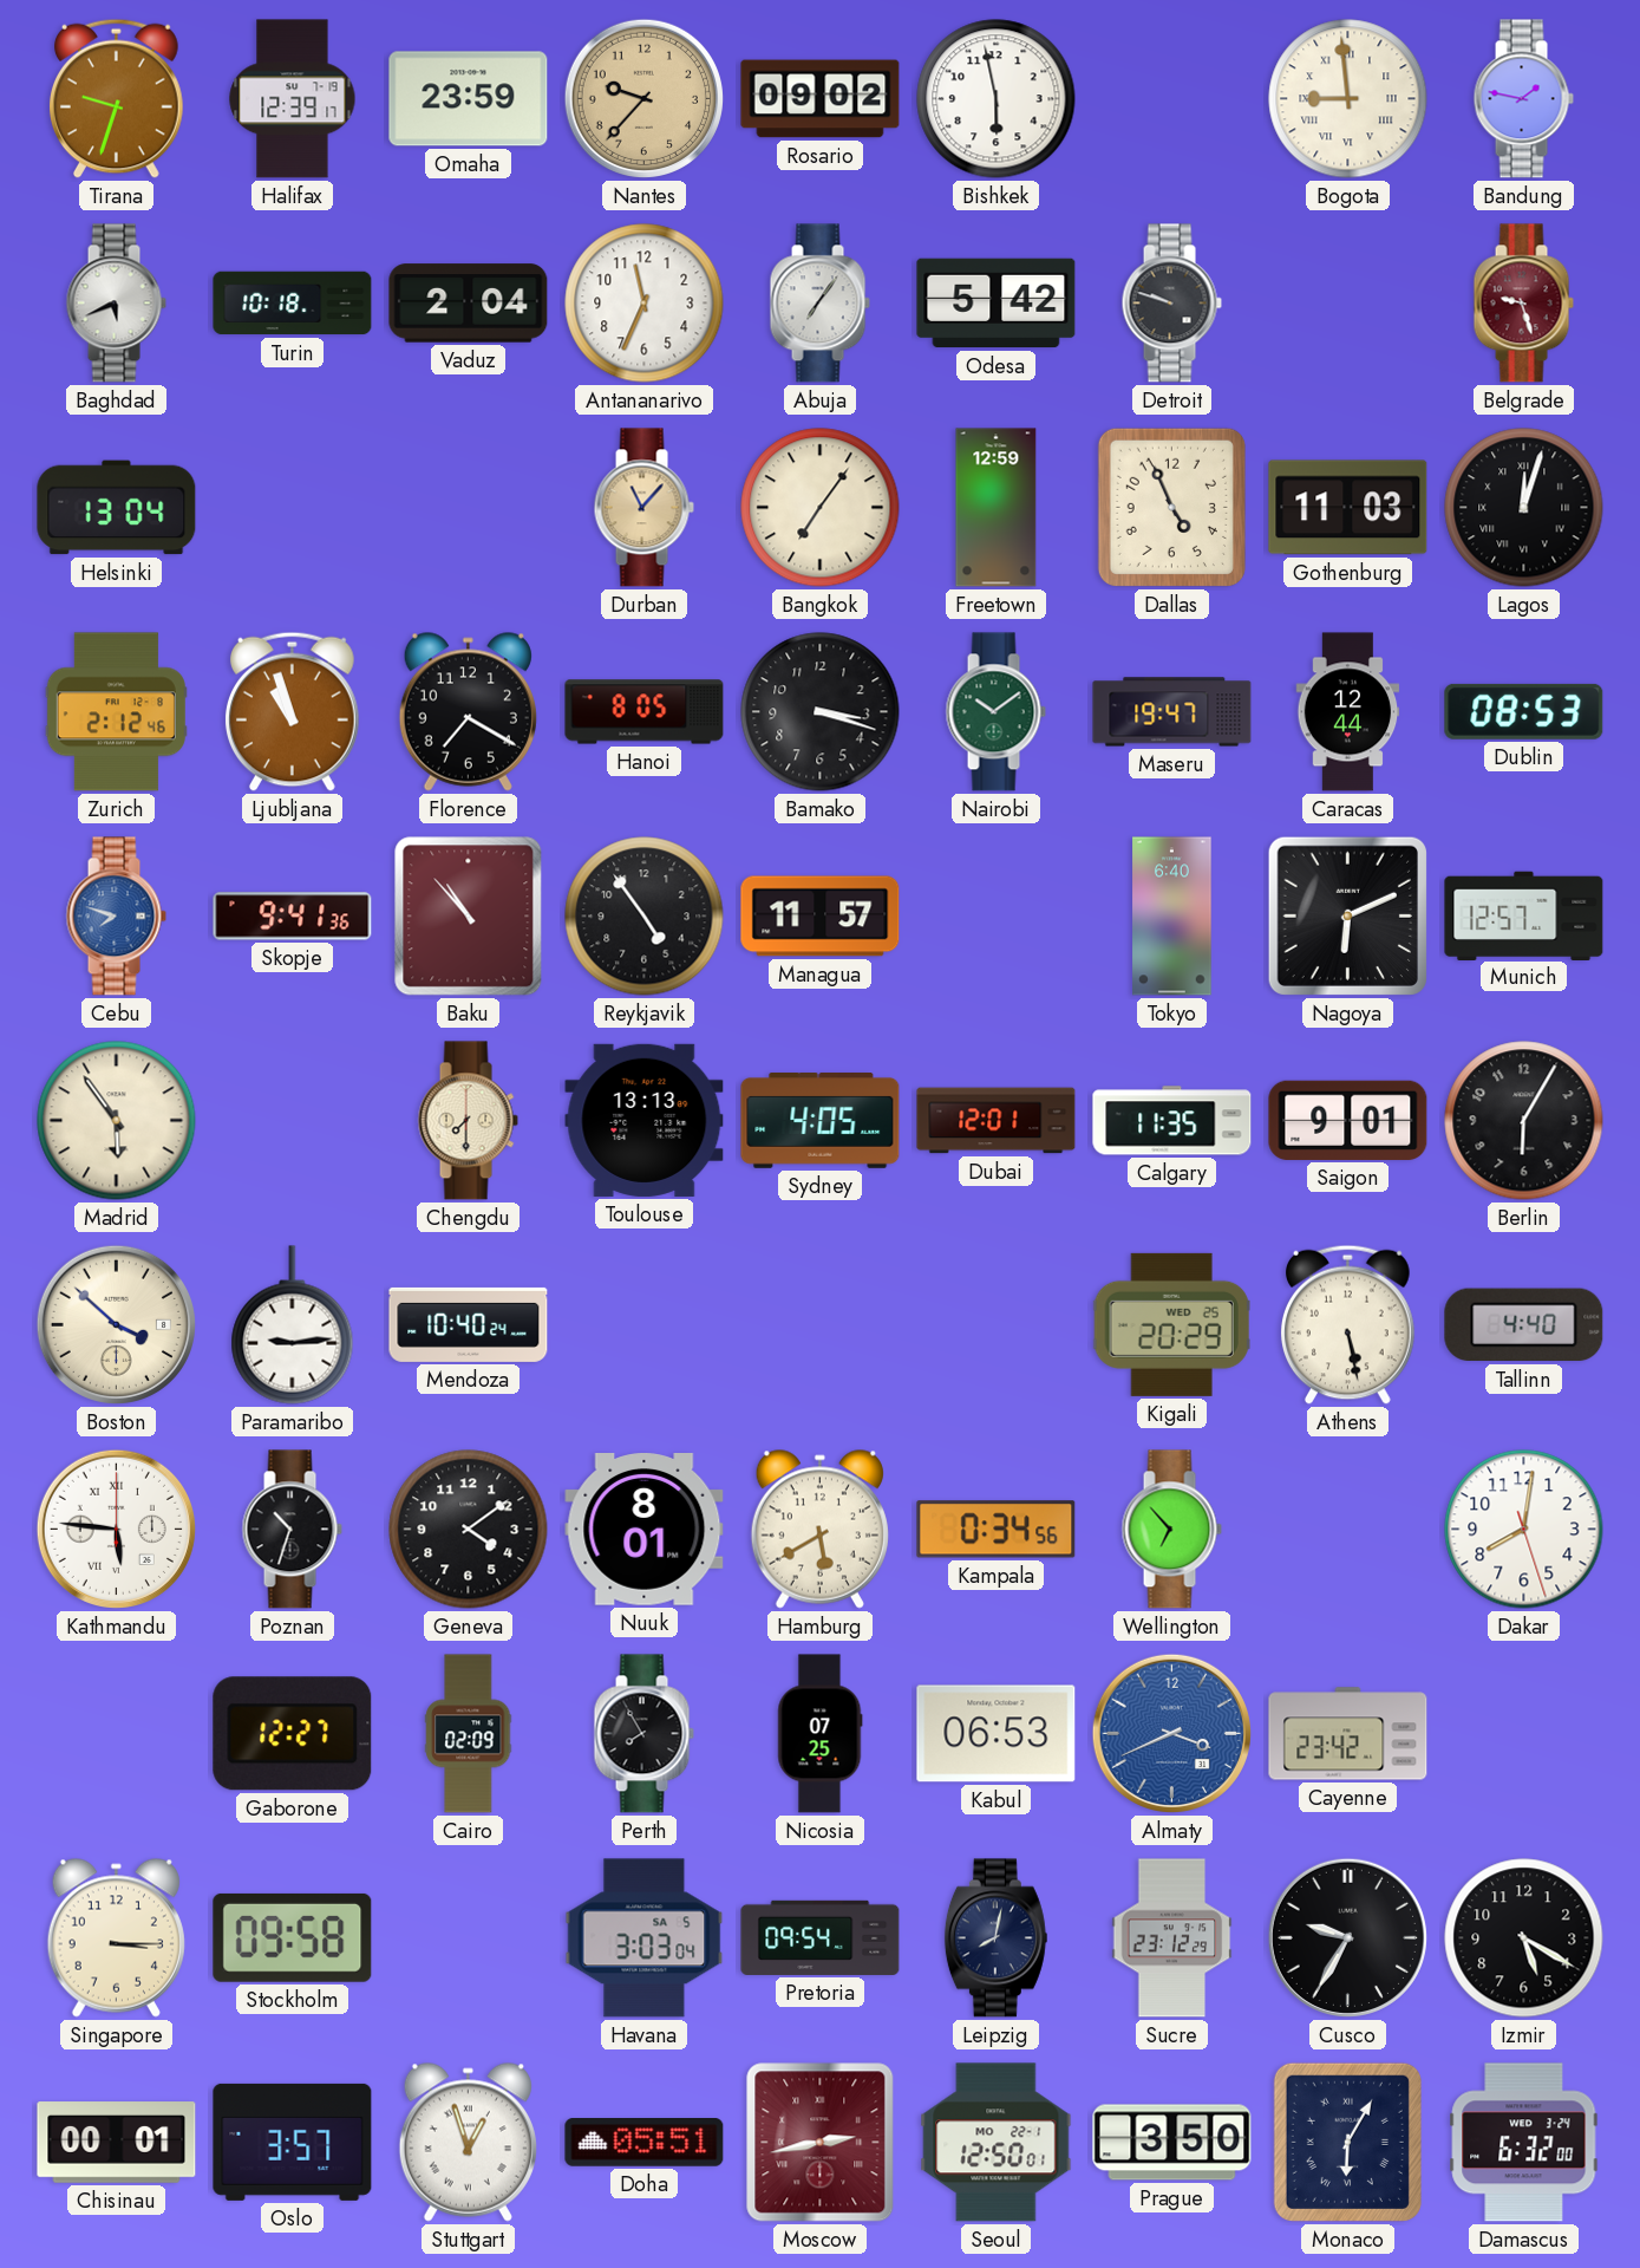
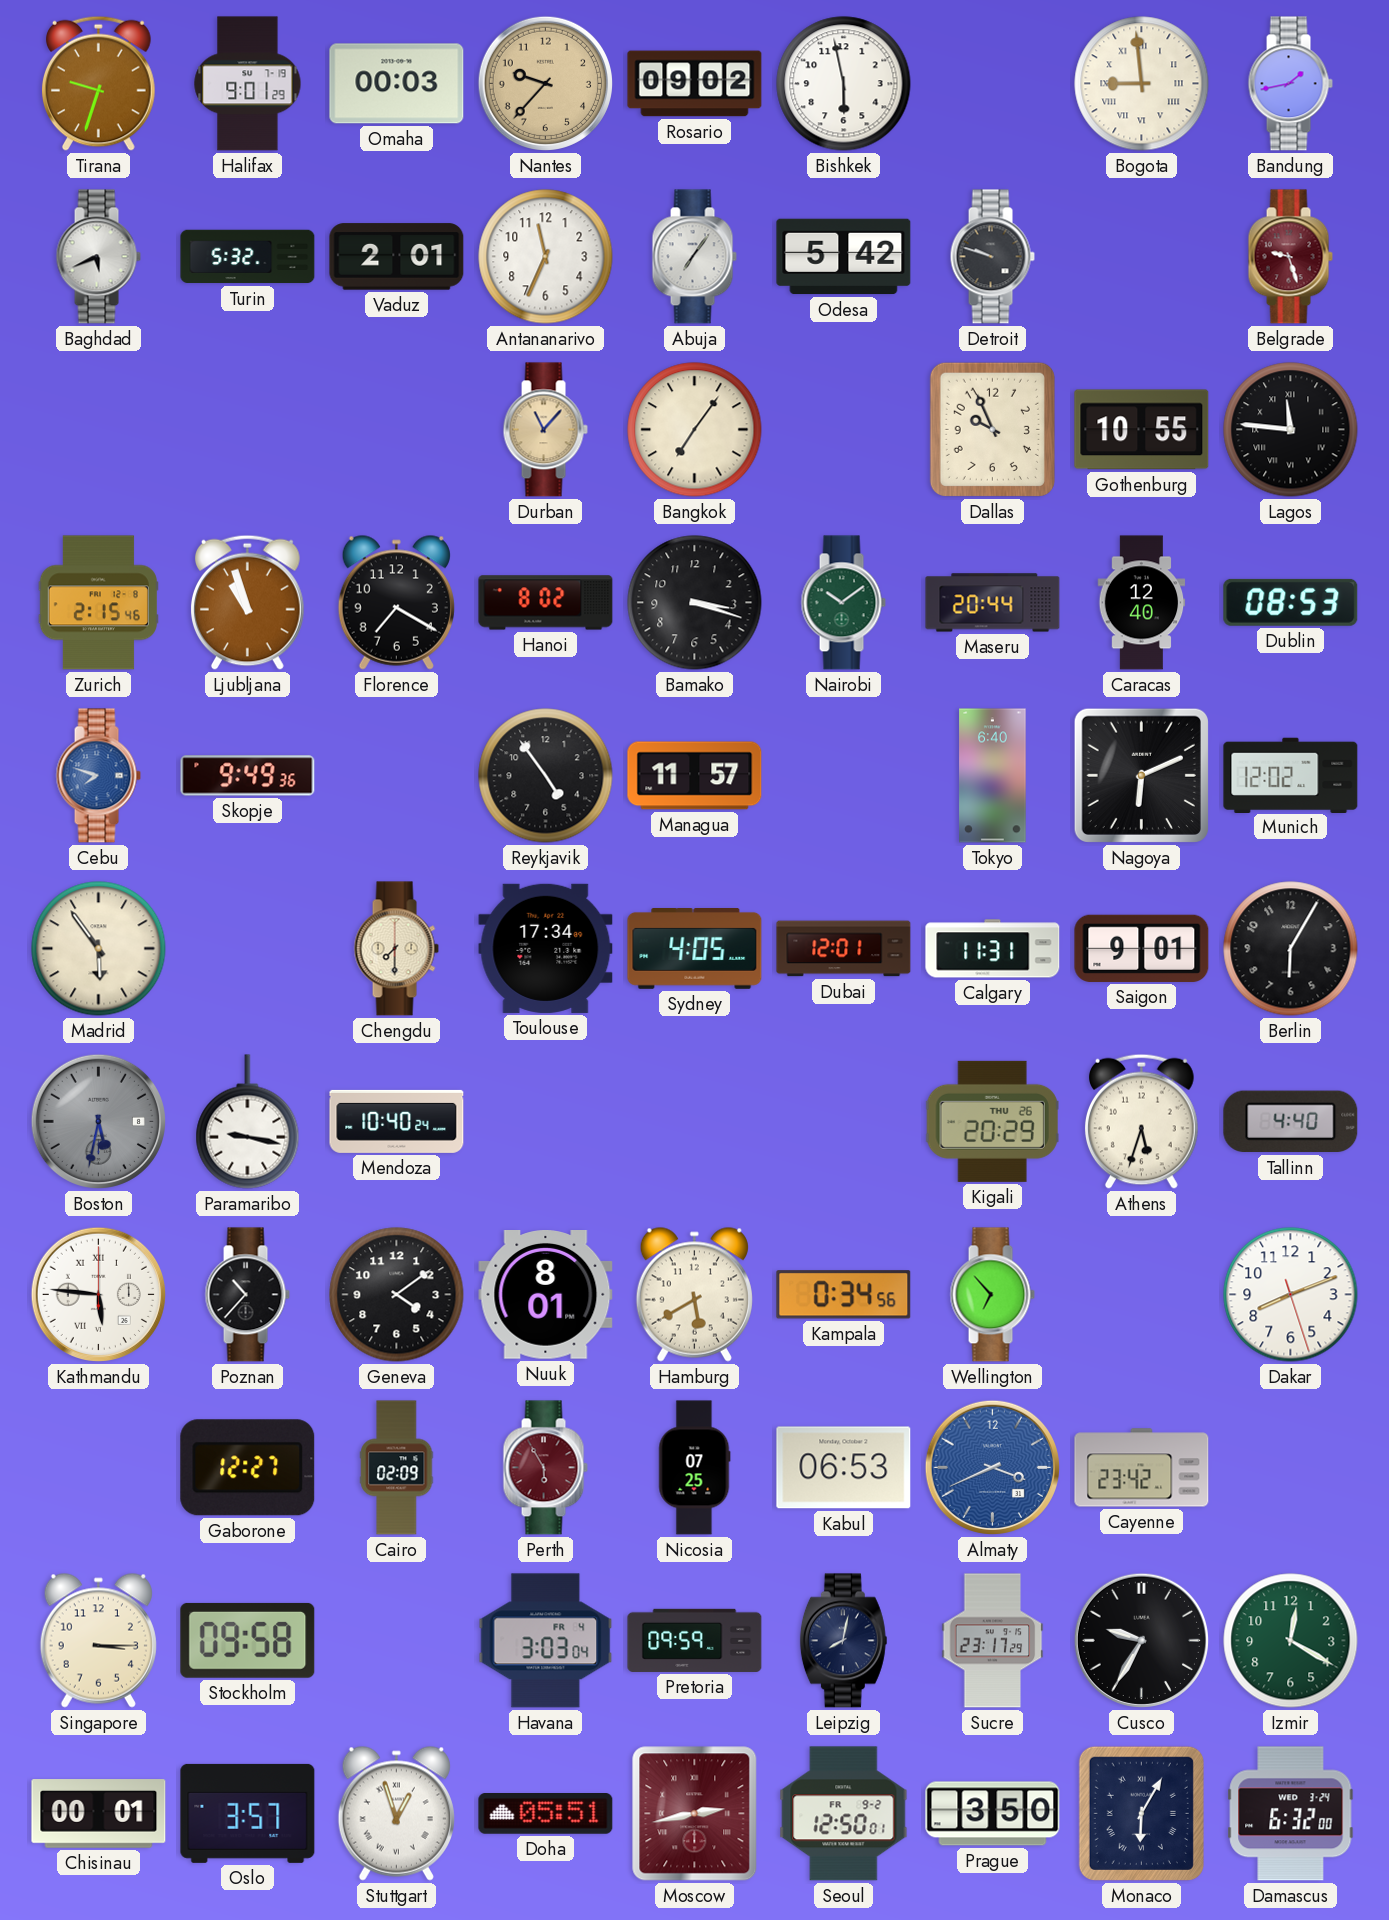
Halifax: 12:39 -> 9:01 (248, 84)
Omaha: 23:59 -> 00:03 (397, 84)
Bandung: 1:47 -> 1:43 (1290, 84)
Turin: 10:18 -> 5:32 (248, 257)
Vaduz: 2:04 -> 2:01 (397, 257)
Helsinki: 13:04 -> none (117, 508)
Freetown: 12:59 -> none (997, 508)
Dallas: 4:56 -> 9:56 (992, 429)
Gothenburg: 11:03 -> 10:55 (1142, 430)
Lagos: 12:03 -> 11:46 (1291, 430)
Zurich: 2:12 -> 2:15 (98, 603)
Hanoi: 8:05 -> 8:02 (546, 603)
Maseru: 19:47 -> 20:44 (993, 603)
Caracas: 12:44 -> 12:40 (1142, 603)
Skopje: 9:41 -> 9:49 (248, 776)
Baku: 10:53 -> none (469, 917)
Munich: 12:57 -> 12:02 (1291, 775)
Toulouse: 13:13 -> 17:34 (546, 948)
Calgary: 11:35 -> 11:31 (993, 949)
Boston: 3:52 -> 5:32 (98, 1121)
Boston dial: cream -> grey (98, 1121)
Paramaribo: 9:14 -> 9:17 (248, 1122)
Kigali date: WED 25 -> THU 26 (992, 1121)
Athens: 5:28 -> 5:33 (1141, 1121)
Poznan: 10:33 -> 10:37 (247, 1295)
Dakar: 8:01 -> 8:11 (1291, 1295)
Perth: 7:55 -> 5:55 (545, 1468)
Perth dial: black -> burgundy (545, 1468)
Havana date: SA 5 -> FR 4 (546, 1641)
Pretoria: 09:54 -> 09:59 (695, 1640)
Sucre: 23:12 -> 23:17 (993, 1641)
Izmir: 5:20 -> 12:20 (1291, 1641)
Izmir dial: black -> green (1291, 1641)
Seoul date: MO 22-1 -> FR 9-2 (844, 1814)
